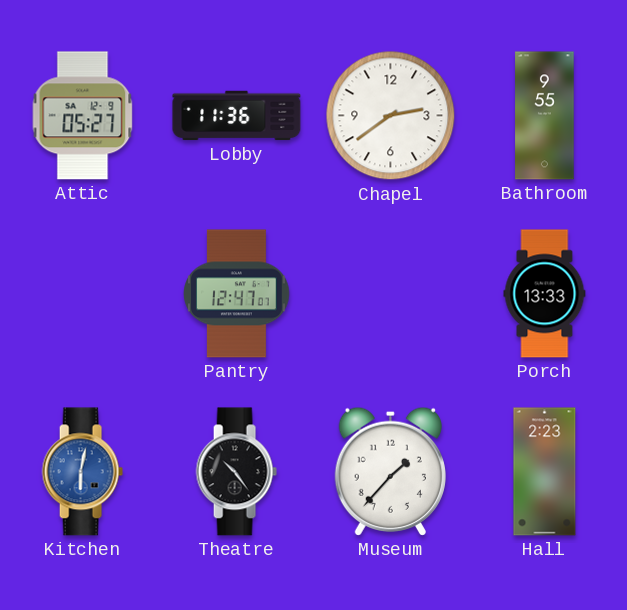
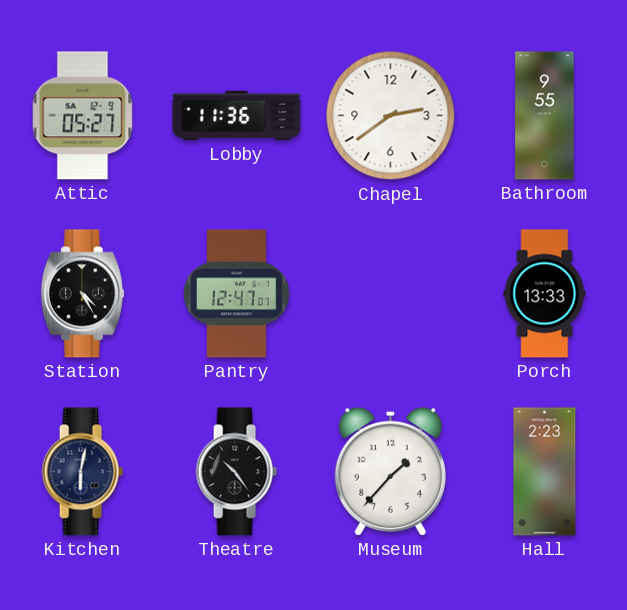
Station: none -> 4:25 (82, 294)
Kitchen dial: blue -> navy (82, 472)
